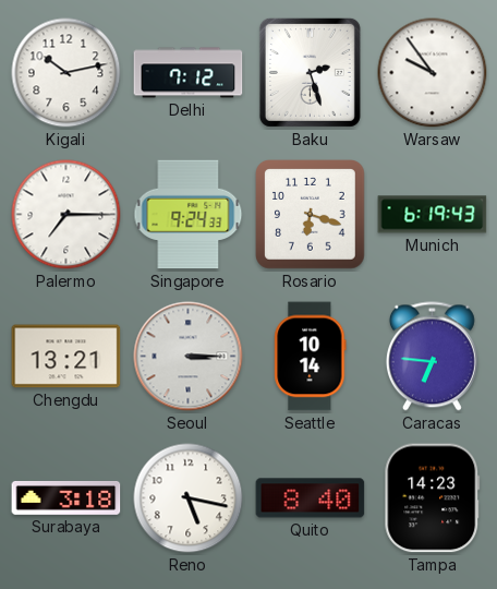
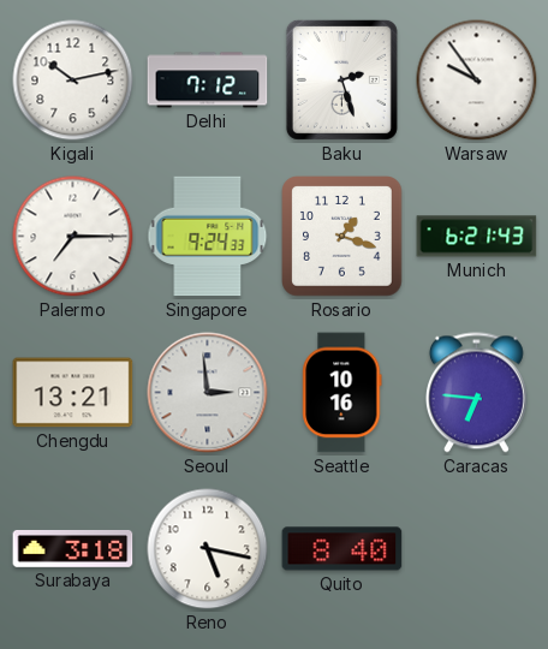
Rosario: 6:18 -> 1:18 (342, 237)
Munich: 6:19 -> 6:21 (477, 237)
Seoul: 3:15 -> 2:59 (208, 393)
Seattle: 10:14 -> 10:16 (342, 393)
Tampa: 14:23 -> none (433, 498)
